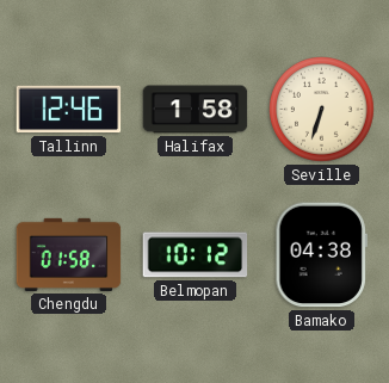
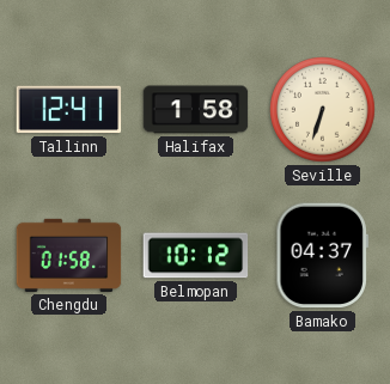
Tallinn: 12:46 -> 12:41 (69, 110)
Bamako: 04:38 -> 04:37 (322, 256)
